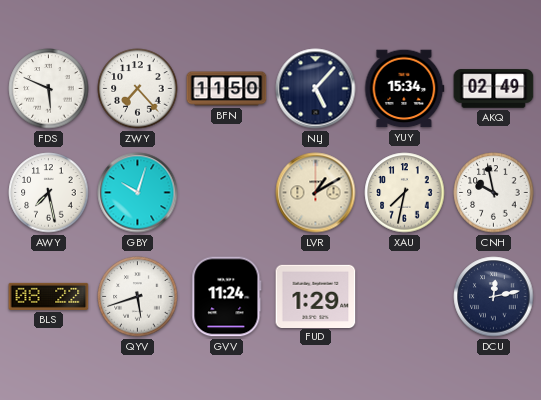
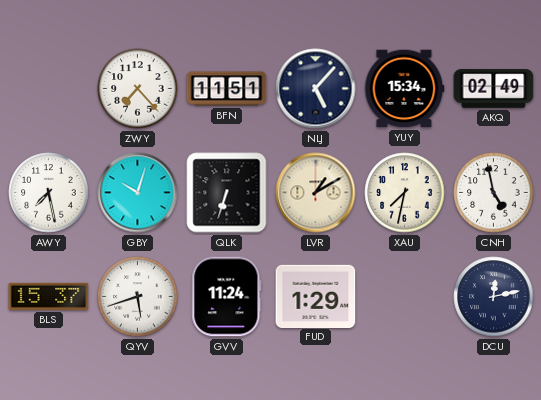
FDS: 5:49 -> none (49, 89)
BFN: 11:50 -> 11:51 (227, 89)
QLK: none -> 6:33 (227, 193)
CNH: 9:58 -> 4:58 (494, 193)
BLS: 08:22 -> 15:37 (49, 296)
